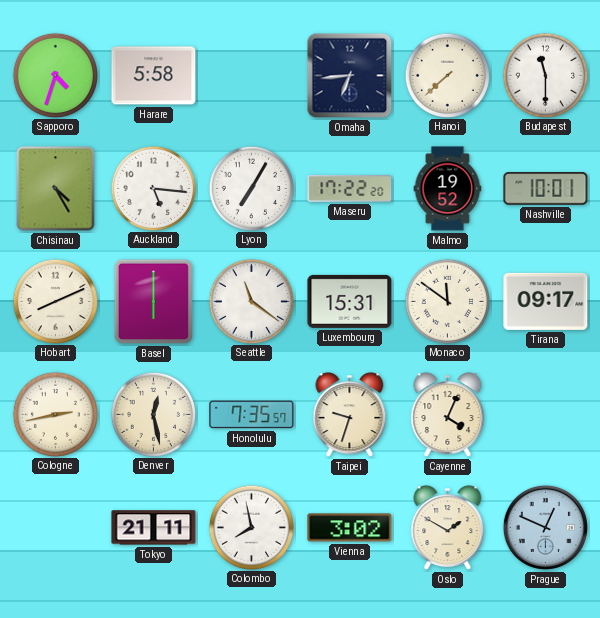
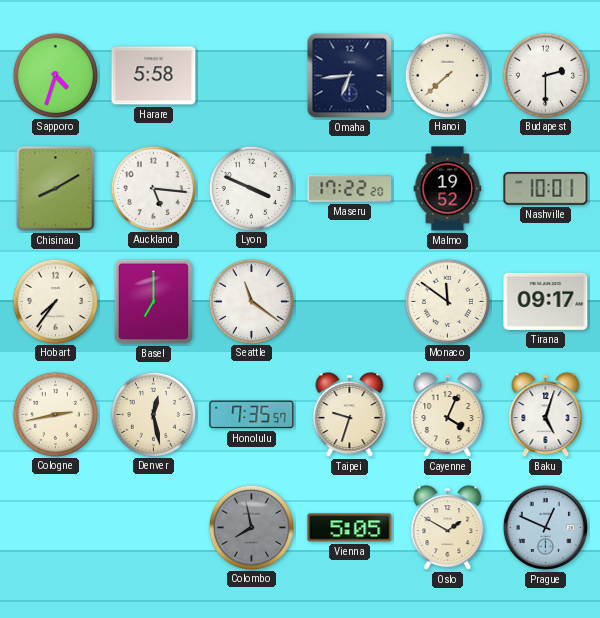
Budapest: 11:30 -> 2:30 (545, 75)
Chisinau: 4:25 -> 8:10 (56, 189)
Lyon: 7:05 -> 3:49 (251, 188)
Hobart: 8:11 -> 7:36 (55, 301)
Basel: 6:00 -> 7:00 (154, 302)
Luxembourg: 15:31 -> none (350, 301)
Baku: none -> 5:03 (546, 415)
Tokyo: 21:11 -> none (154, 528)
Colombo dial: white -> grey (251, 527)
Vienna: 3:02 -> 5:05 (350, 528)
